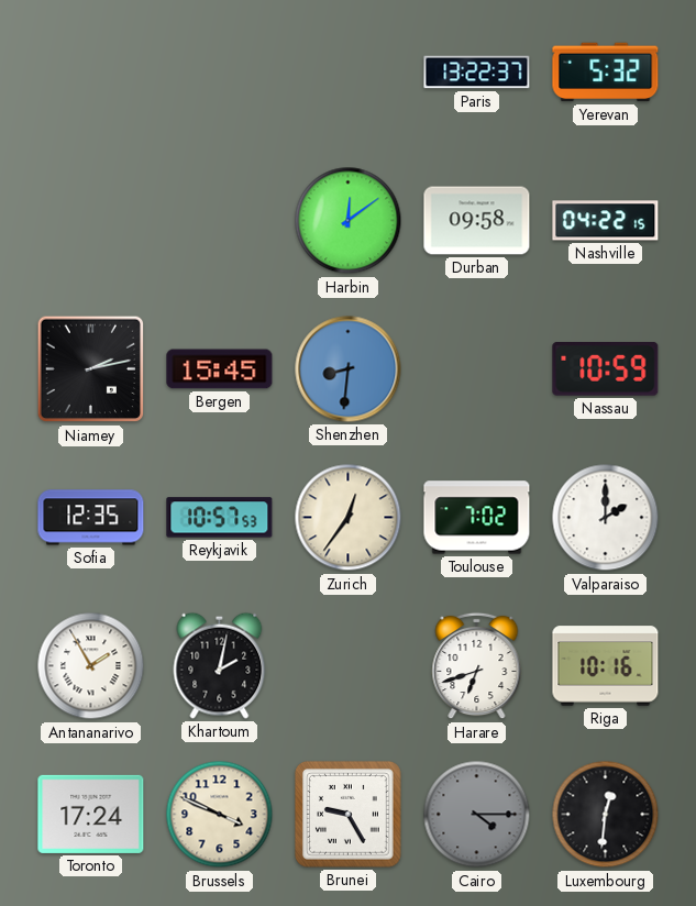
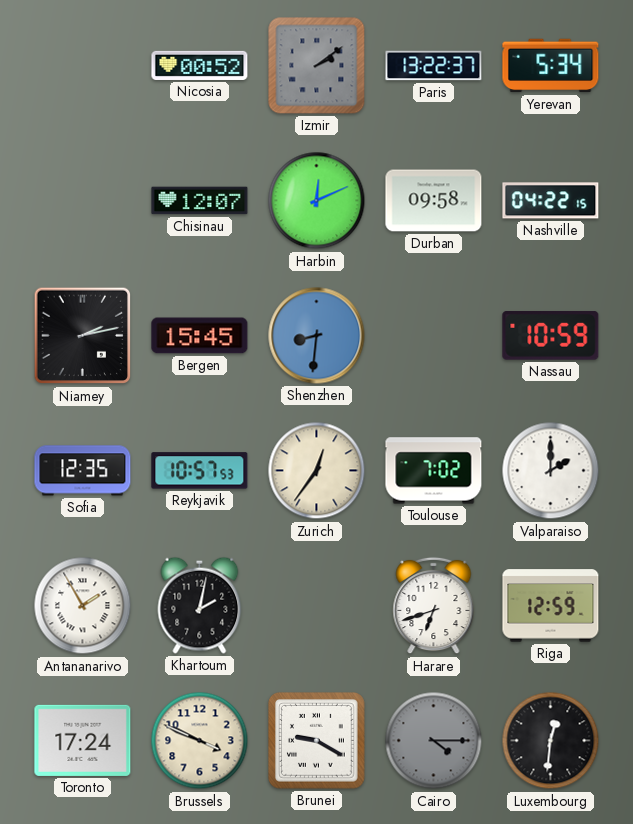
Nicosia: none -> 00:52 (200, 65)
Izmir: none -> 2:09 (317, 66)
Yerevan: 5:32 -> 5:34 (551, 66)
Chisinau: none -> 12:07 (200, 201)
Harbin: 12:09 -> 12:11 (317, 201)
Riga: 10:16 -> 12:59 (551, 606)
Brunei: 9:25 -> 9:20 (317, 741)
